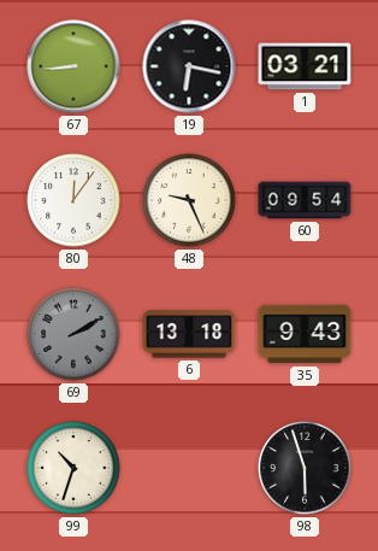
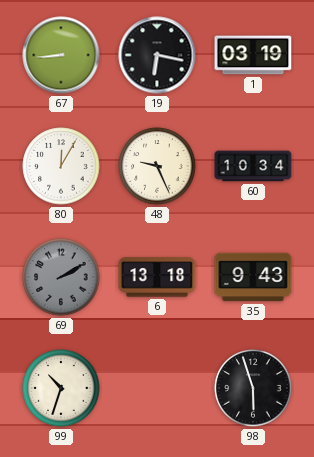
1: 03:21 -> 03:19 (253, 55)
80: 12:06 -> 12:05 (61, 166)
60: 09:54 -> 10:34 (253, 166)
